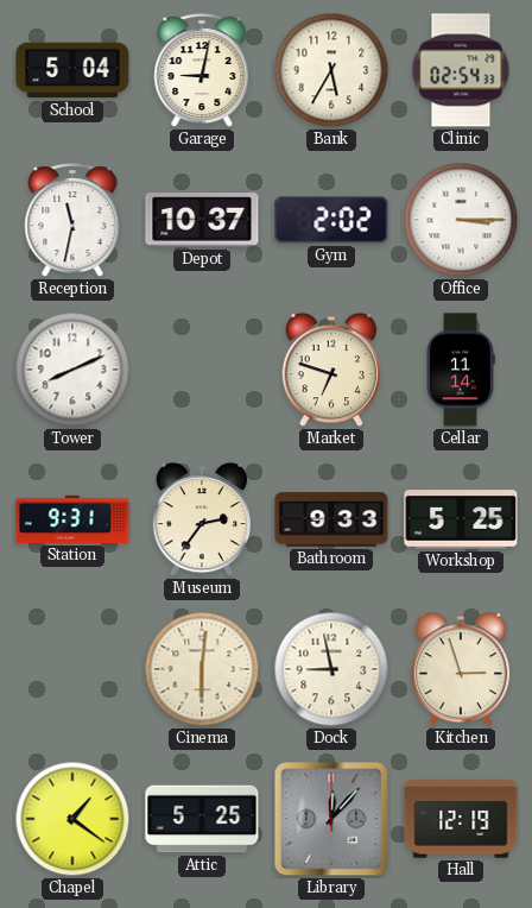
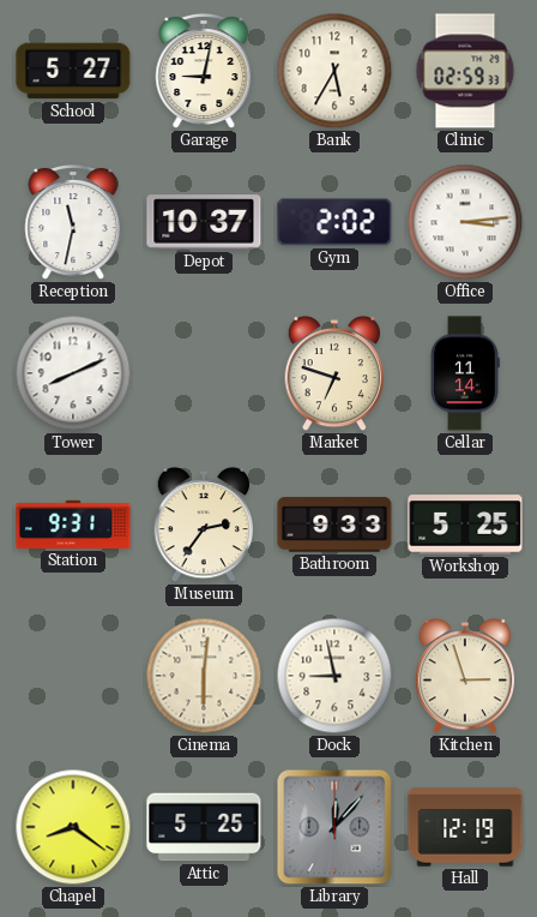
School: 5:04 -> 5:27 (73, 71)
Clinic: 02:54 -> 02:59 (465, 71)
Office: 3:15 -> 3:14 (465, 222)
Chapel: 1:21 -> 8:21 (73, 827)
